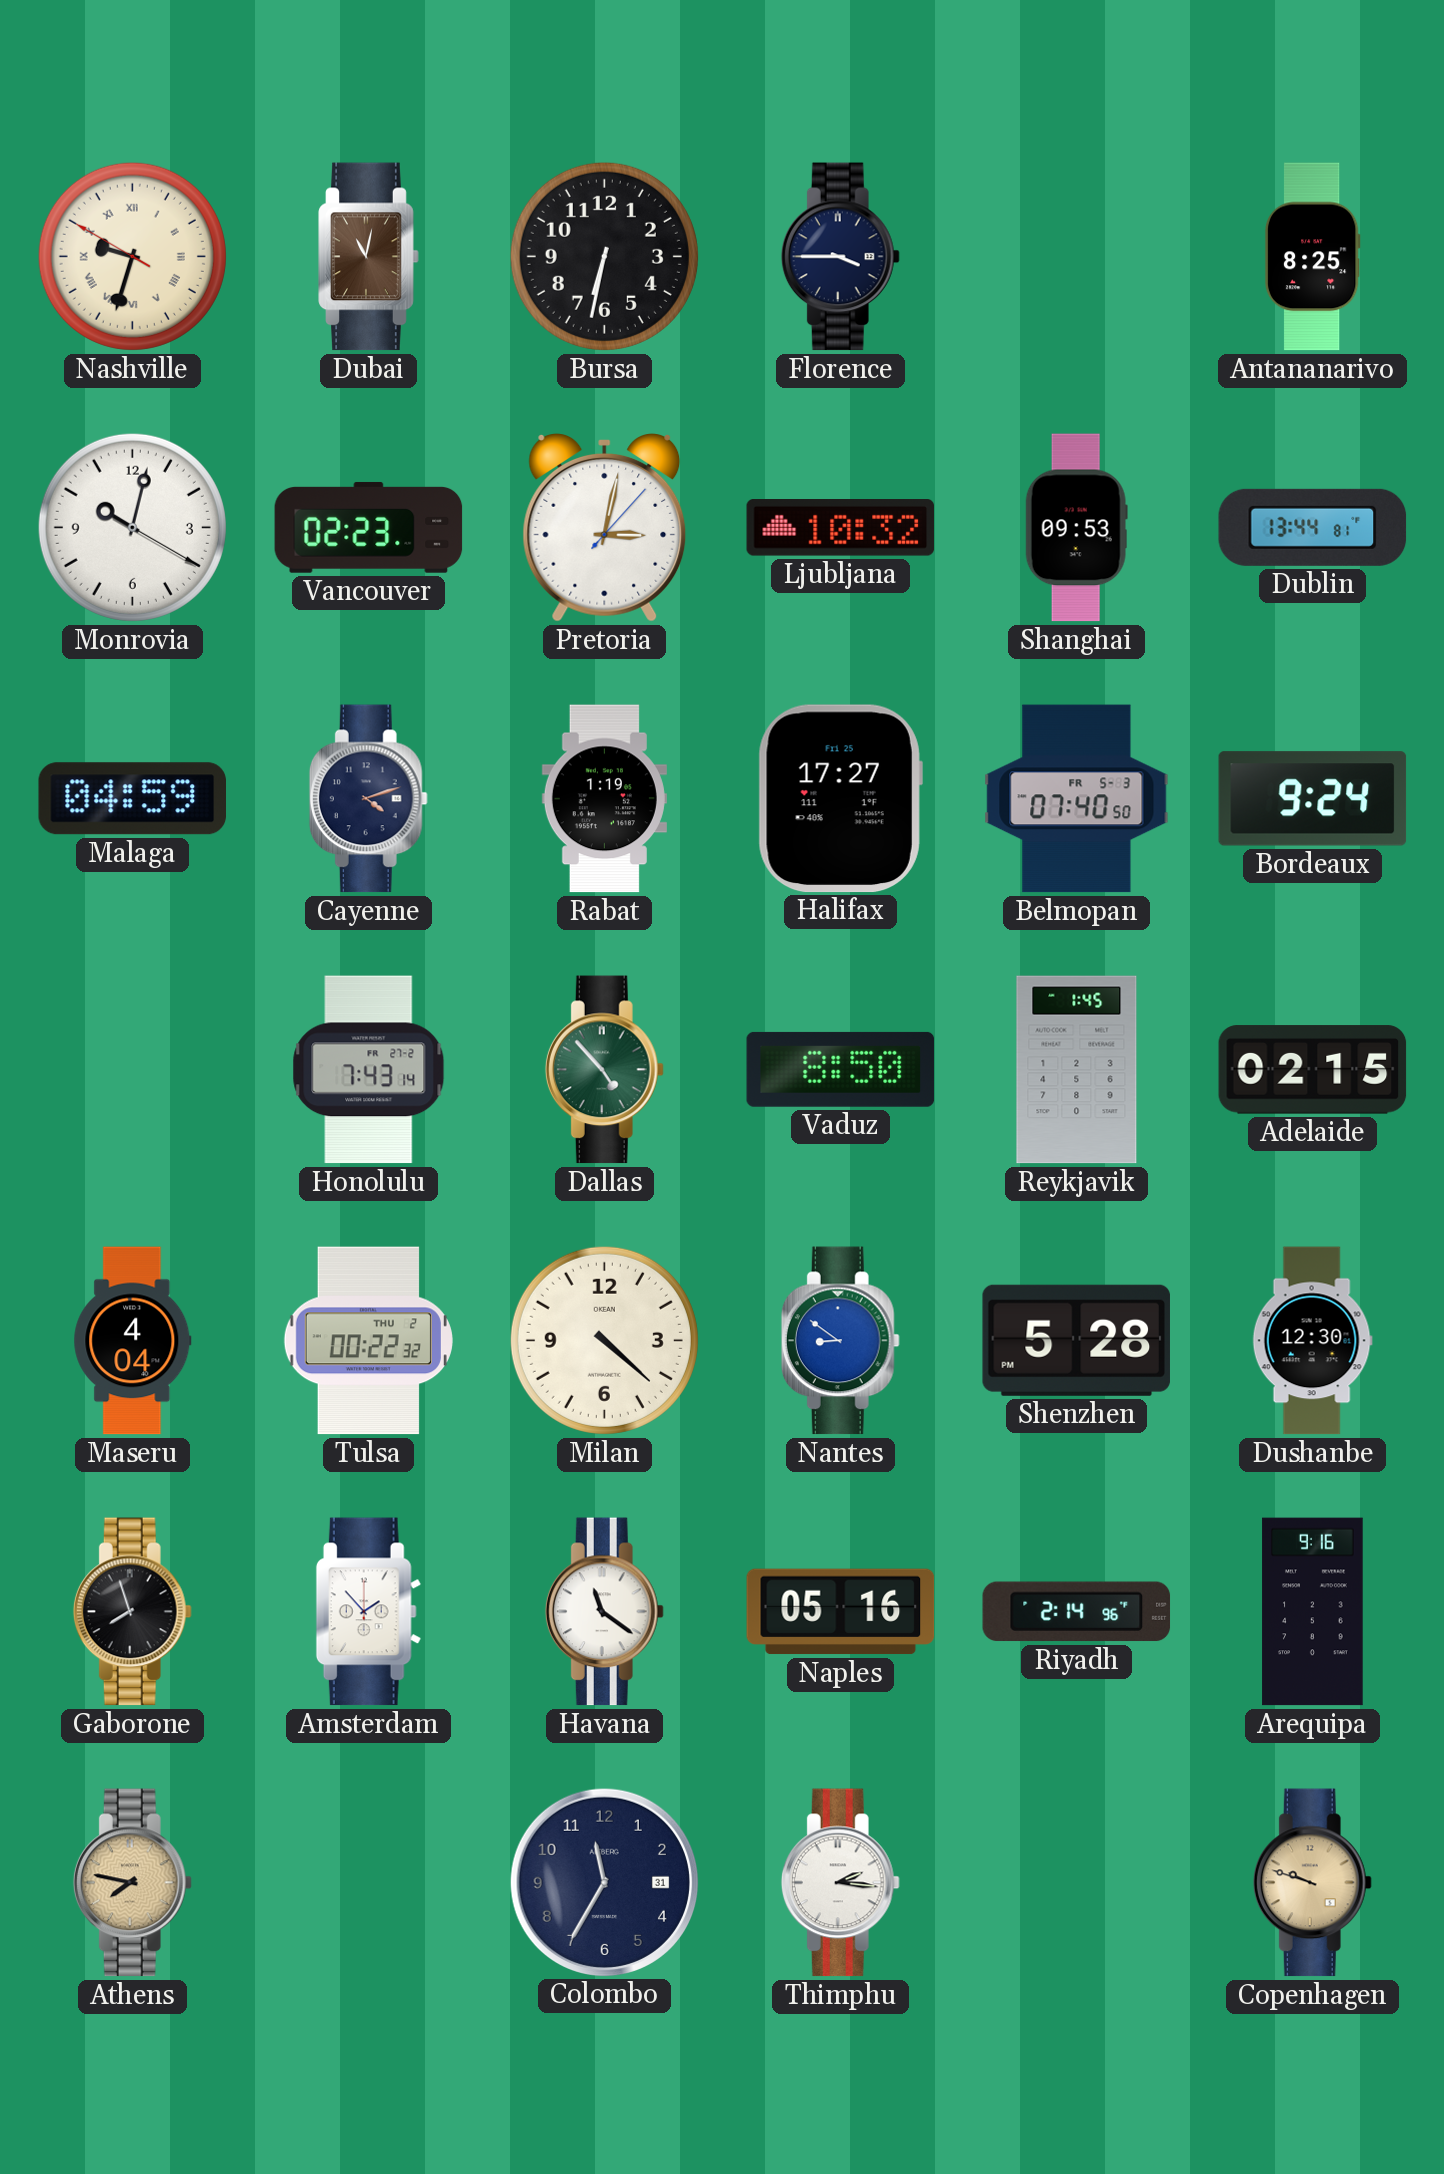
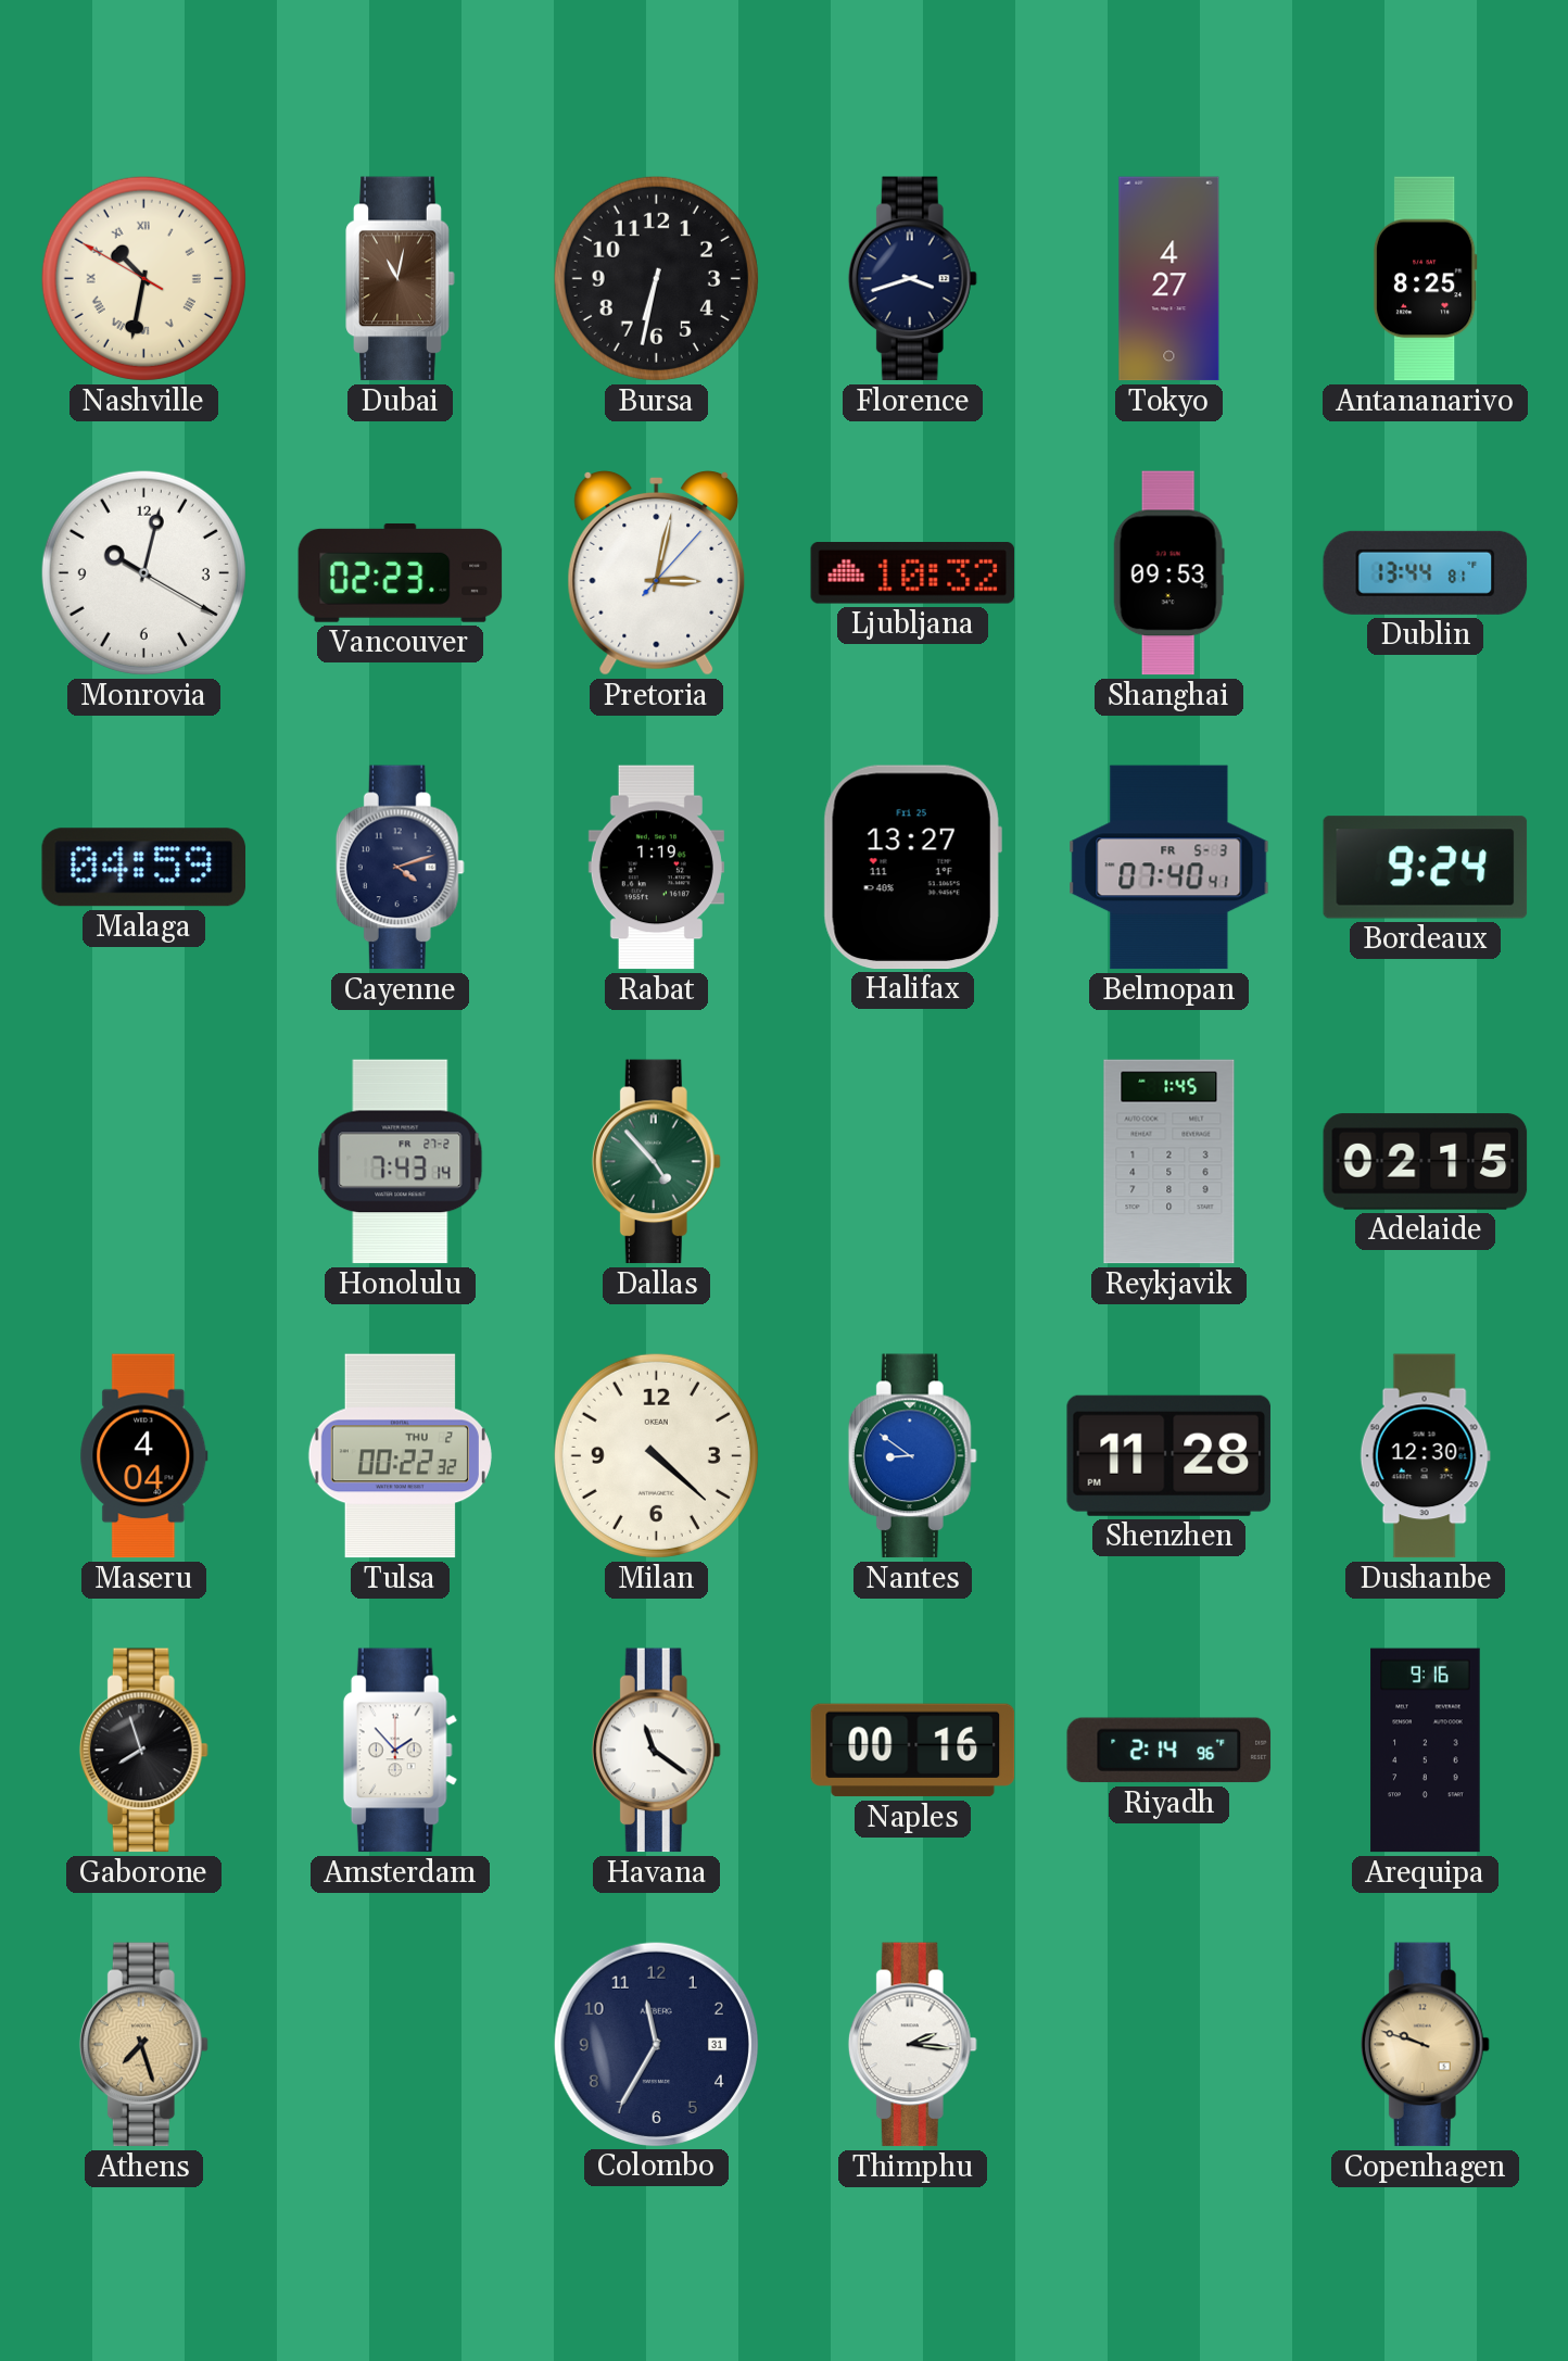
Nashville: 9:32 -> 10:31 (143, 278)
Florence: 3:45 -> 3:42 (912, 279)
Tokyo: none -> 4:27 (1169, 279)
Halifax: 17:27 -> 13:27 (912, 867)
Belmopan: 07:40:50 -> 07:40:41 (1169, 868)
Vaduz: 8:50 -> none (841, 1069)
Shenzhen: 5:28 -> 11:28 (1168, 1455)
Naples: 05:16 -> 00:16 (913, 1751)
Athens: 7:47 -> 7:27 (143, 2045)
